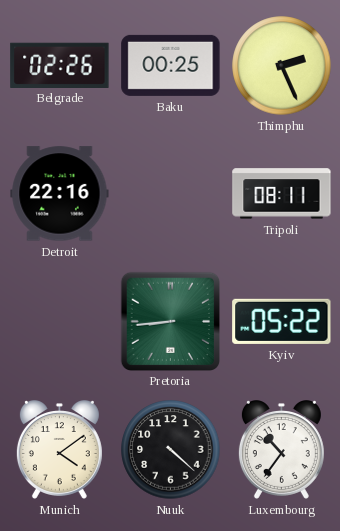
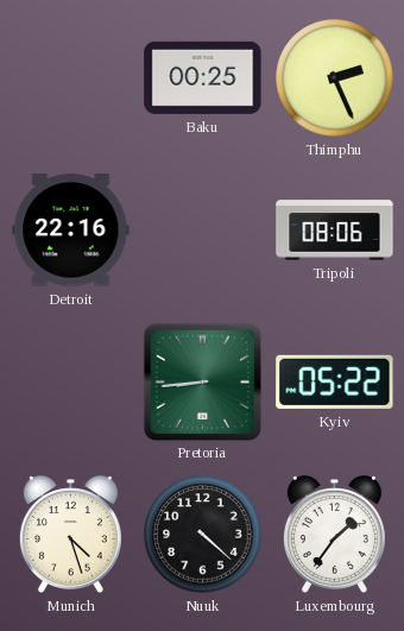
Belgrade: 02:26 -> none (60, 65)
Tripoli: 08:11 -> 08:06 (335, 231)
Munich: 4:09 -> 4:27 (70, 535)
Luxembourg: 10:36 -> 1:36 (334, 535)
